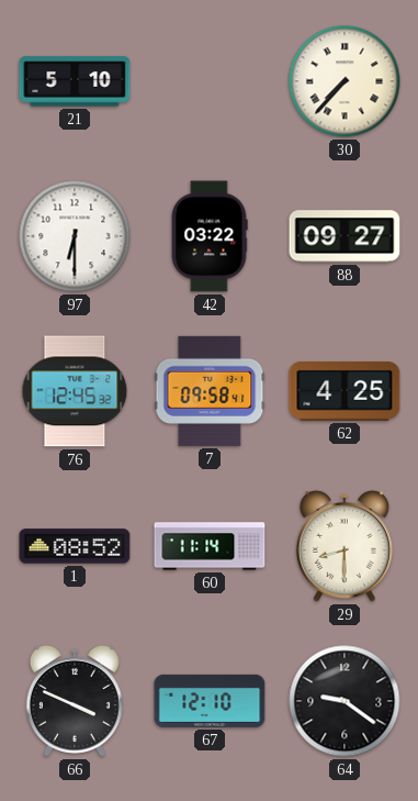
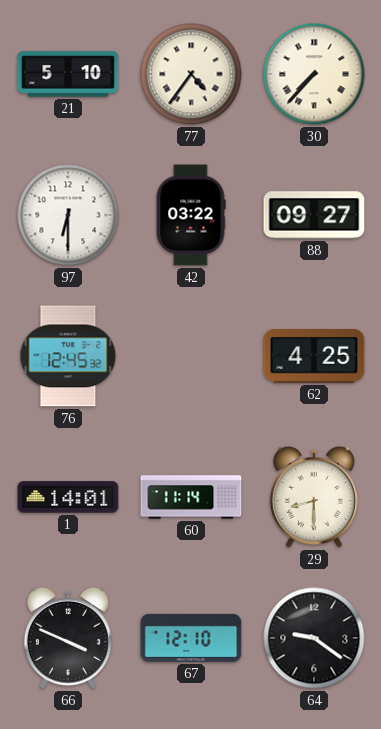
77: none -> 4:36 (191, 74)
7: 09:58 -> none (210, 391)
1: 08:52 -> 14:01 (68, 497)
